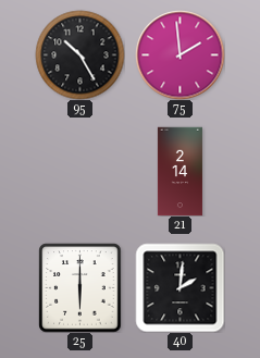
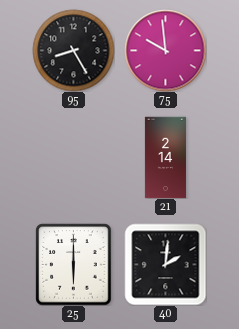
95: 10:25 -> 8:25 (73, 50)
75: 1:59 -> 9:59 (165, 50)
